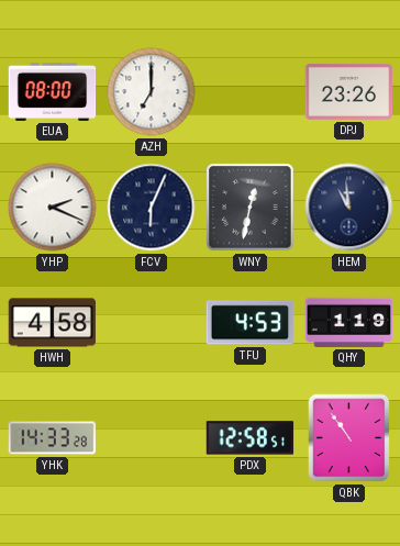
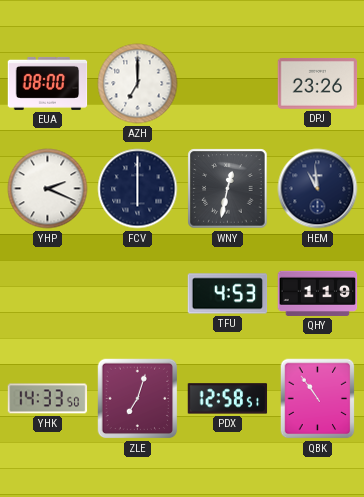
FCV: 6:04 -> 6:00 (138, 189)
HWH: 4:58 -> none (53, 323)
YHK: 14:33:28 -> 14:33:50 (48, 399)
ZLE: none -> 7:03 (138, 399)
